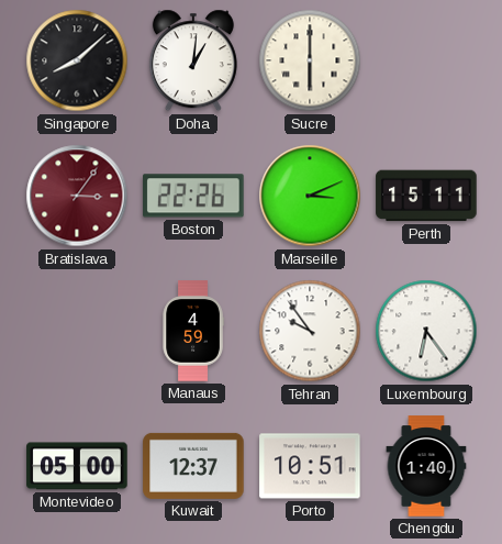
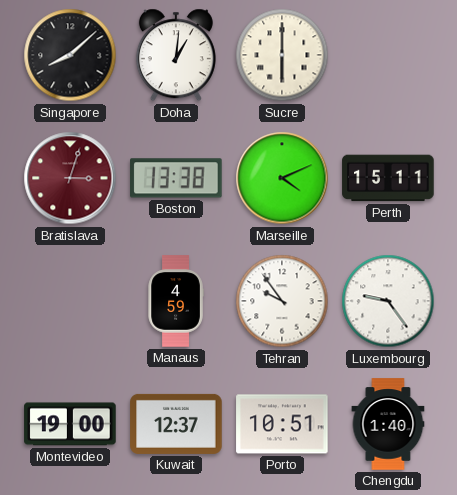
Bratislava: 3:06 -> 3:03 (70, 178)
Boston: 22:26 -> 13:38 (176, 178)
Marseille: 3:11 -> 4:11 (282, 178)
Luxembourg: 6:24 -> 9:24 (388, 301)
Montevideo: 05:00 -> 19:00 (70, 424)
